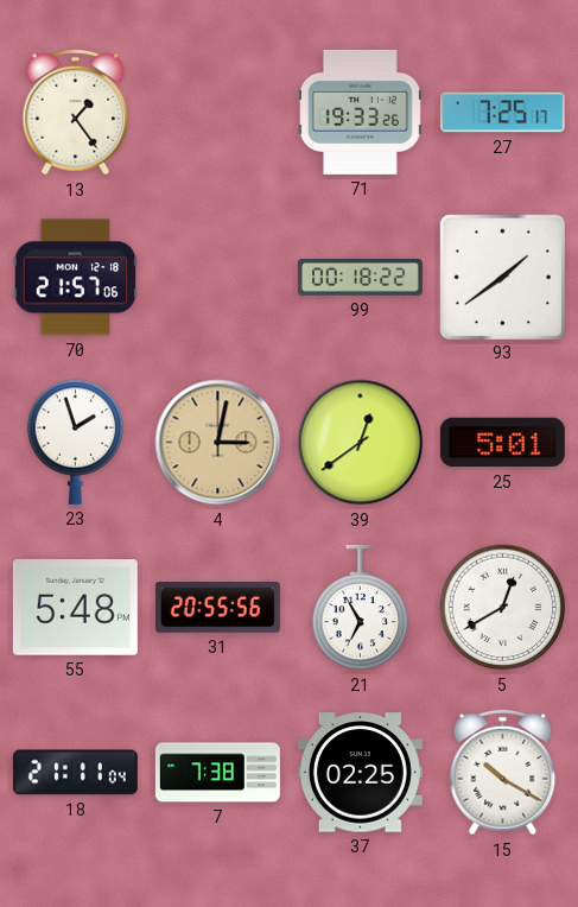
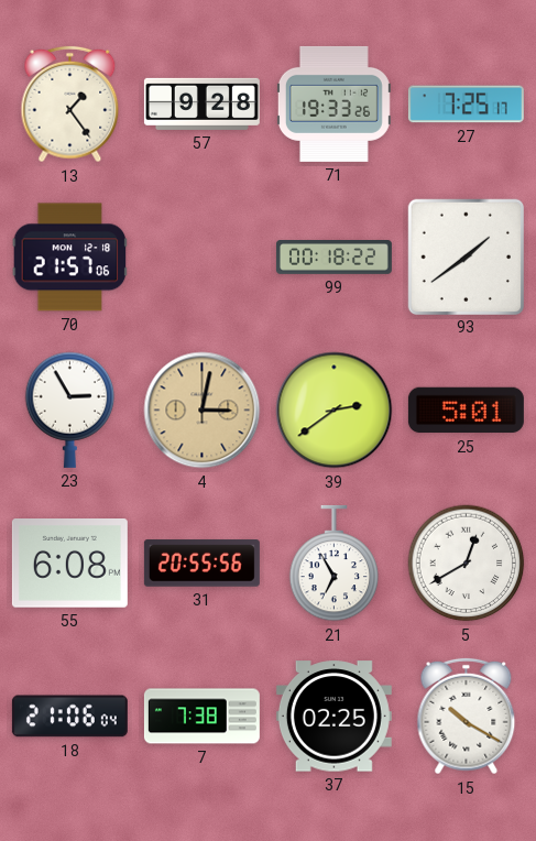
57: none -> 9:28 (201, 103)
23: 1:57 -> 2:55 (70, 409)
39: 12:39 -> 2:39 (335, 411)
55: 5:48 -> 6:08 (69, 564)
18: 21:11 -> 21:06 (69, 717)
